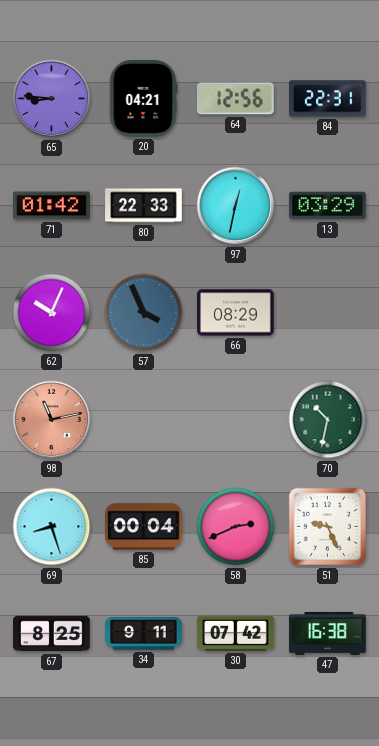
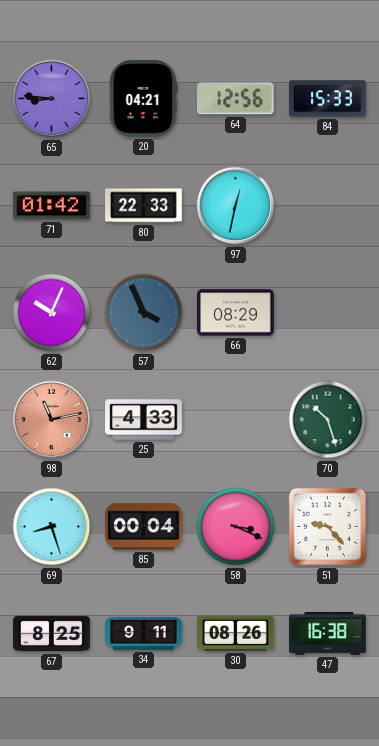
84: 22:31 -> 15:33 (328, 99)
13: 03:29 -> none (328, 206)
25: none -> 4:33 (144, 420)
70: 10:32 -> 10:27 (328, 420)
58: 2:41 -> 3:19 (236, 527)
51: 9:26 -> 9:23 (328, 527)
30: 07:42 -> 08:26 (236, 633)
